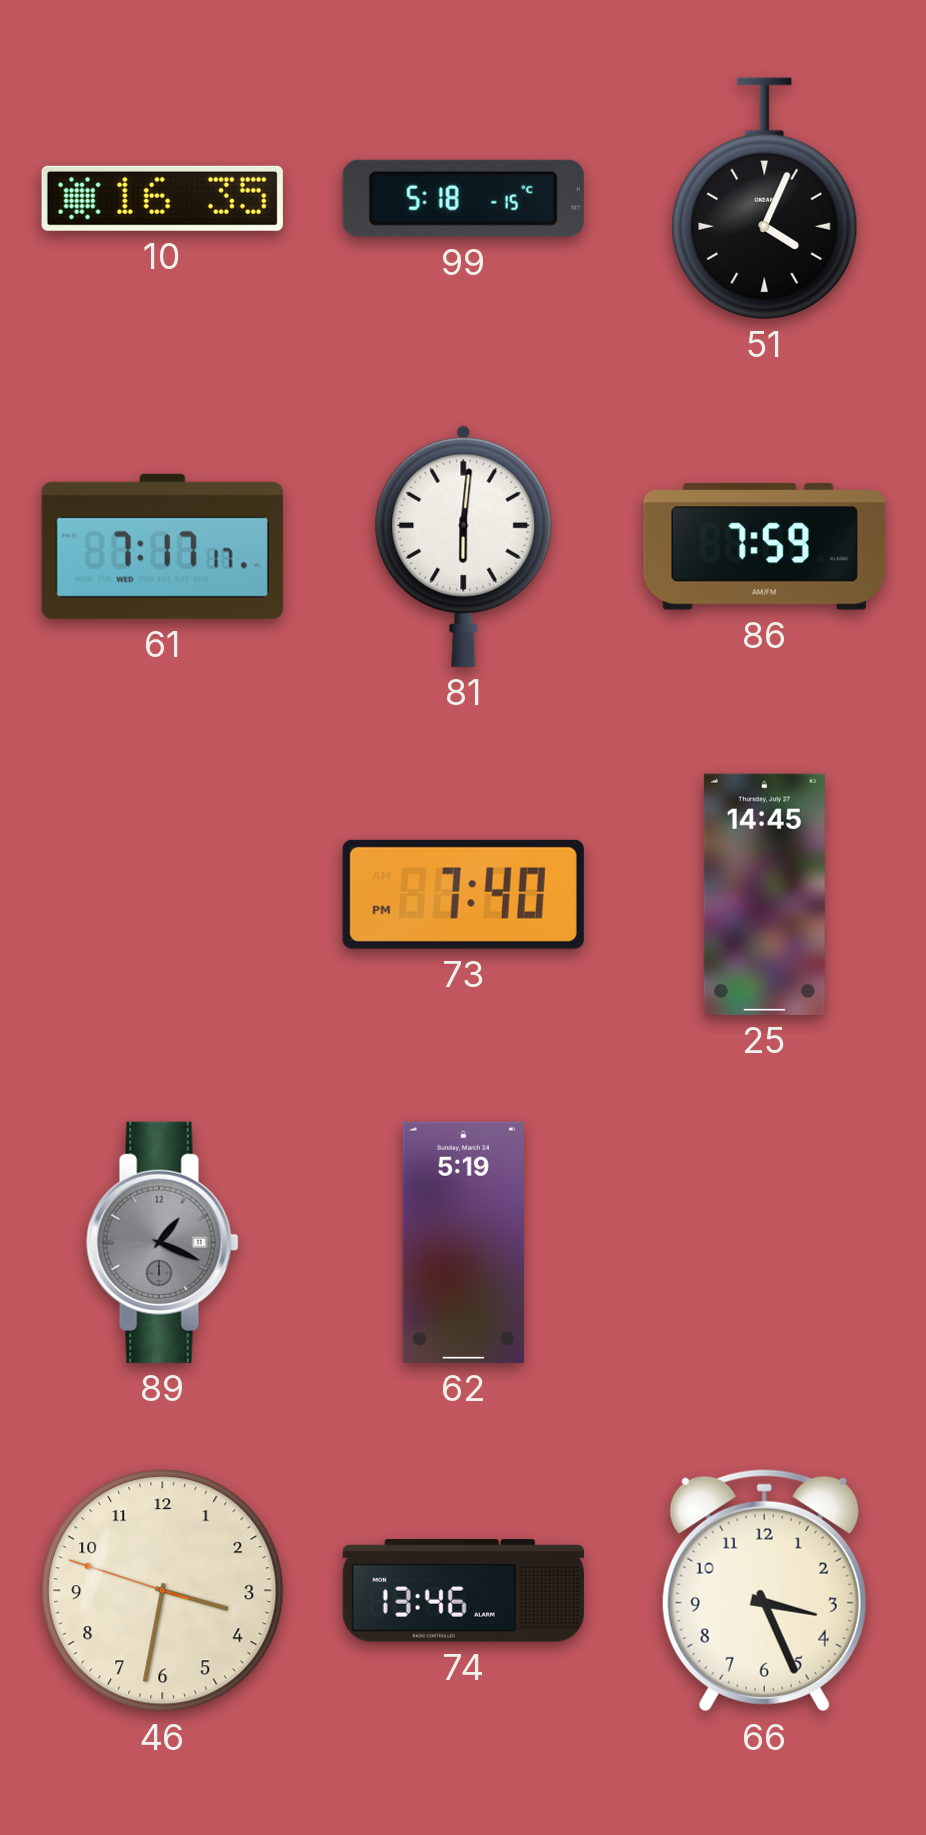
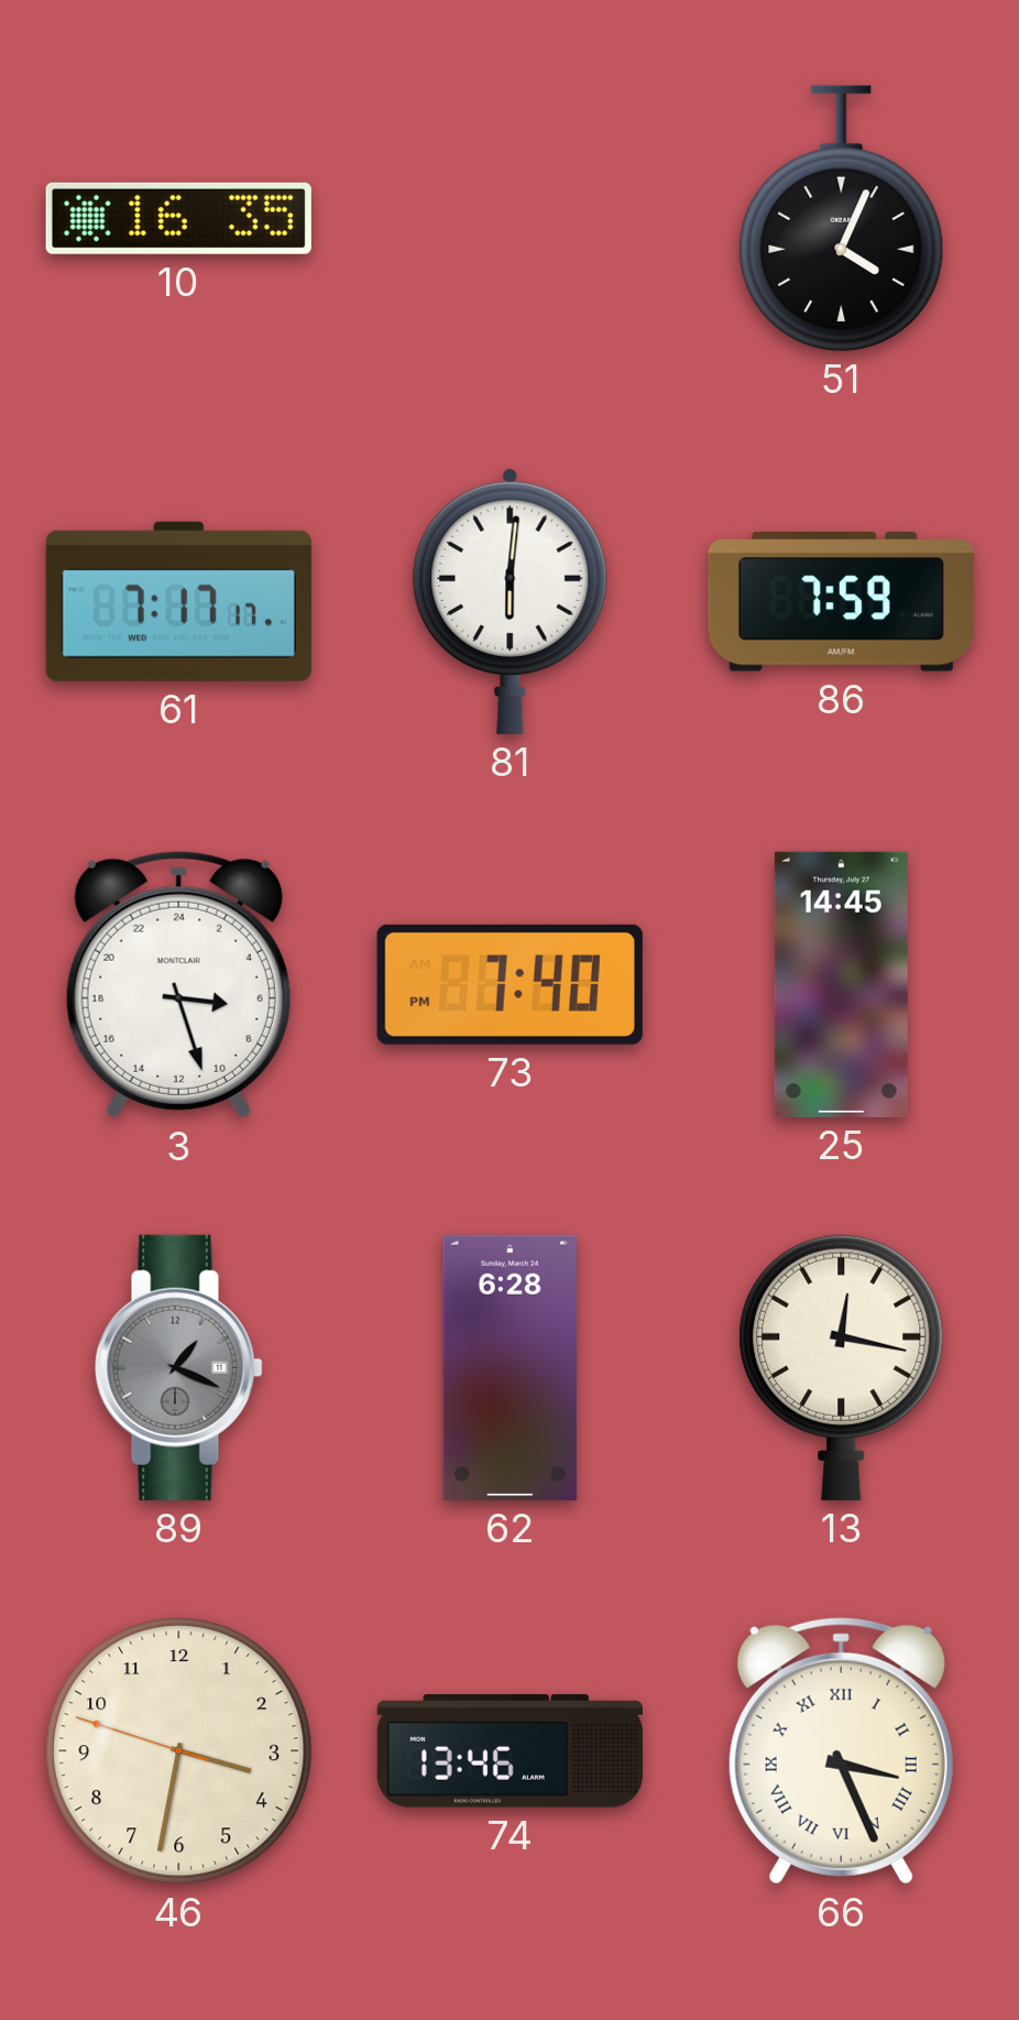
99: 5:18 -> none (463, 198)
3: none -> 6:27 (178, 984)
62: 5:19 -> 6:28 (509, 1367)
13: none -> 12:17 (842, 1367)
66 numerals: Arabic -> Roman (841, 1750)
